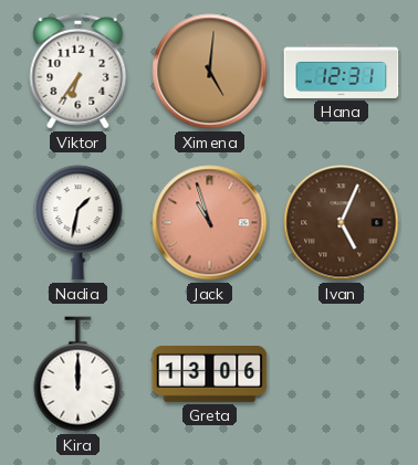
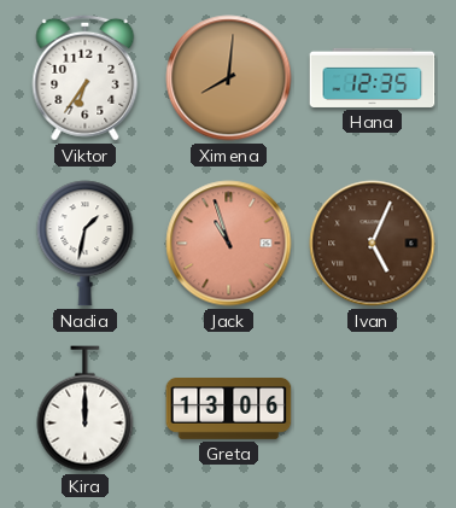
Ximena: 5:01 -> 8:01 (229, 78)
Hana: 12:31 -> 12:35 (373, 77)
